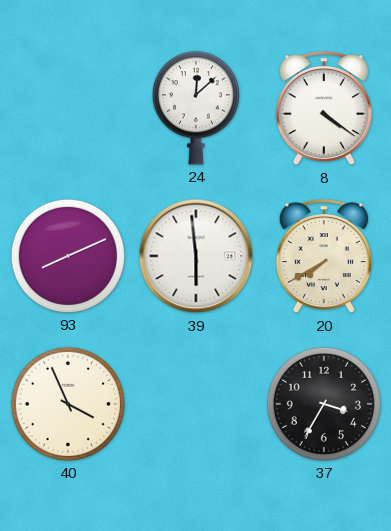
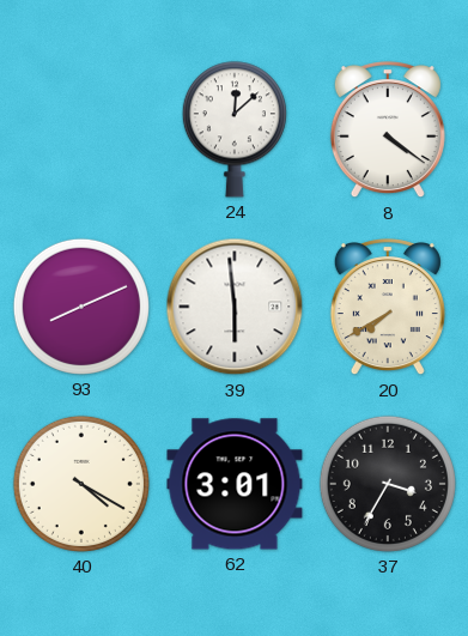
40: 3:56 -> 4:20 (81, 484)
62: none -> 3:01 (235, 484)
